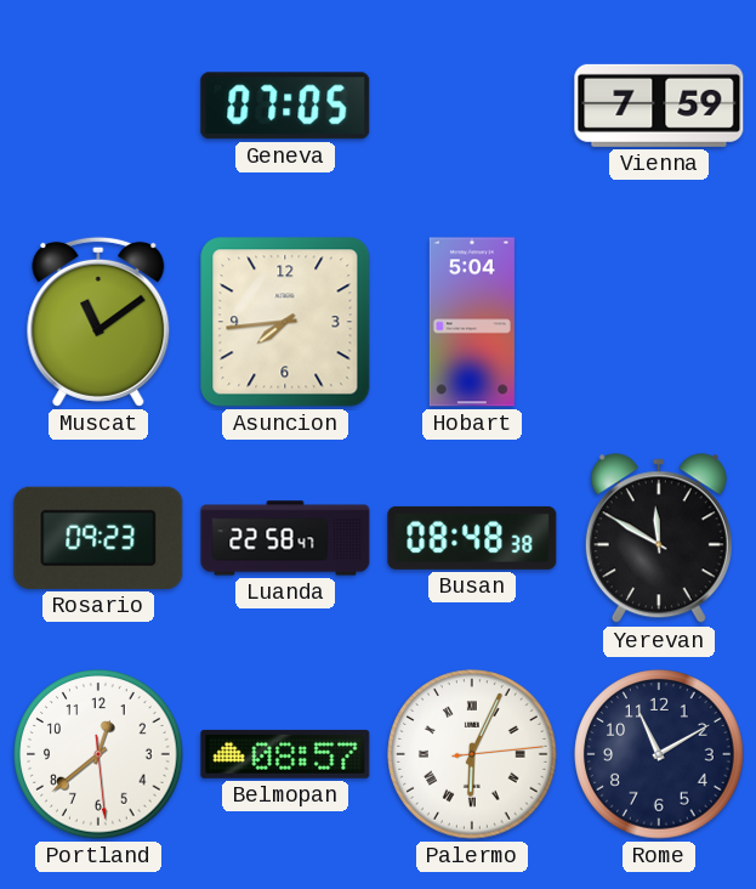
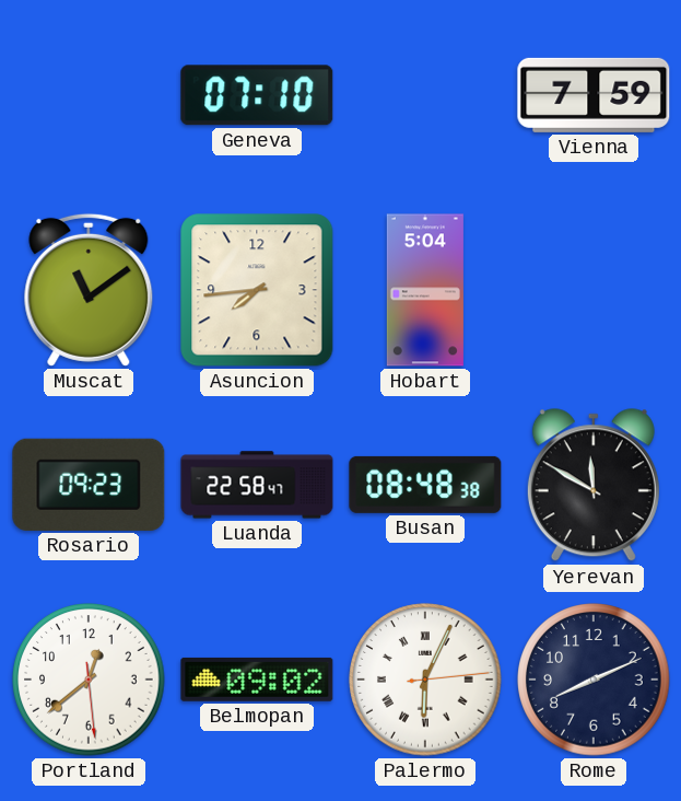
Geneva: 07:05 -> 07:10 (257, 95)
Belmopan: 08:57 -> 09:02 (257, 680)
Rome: 11:10 -> 8:11 (594, 680)
